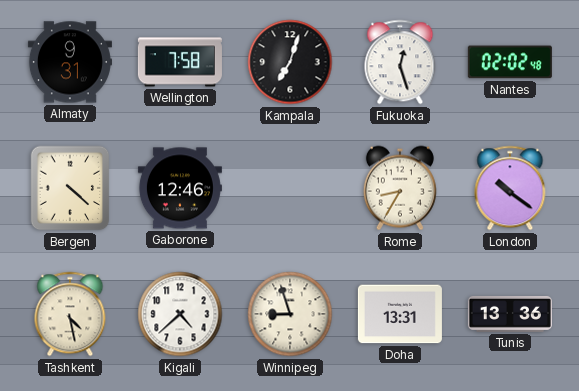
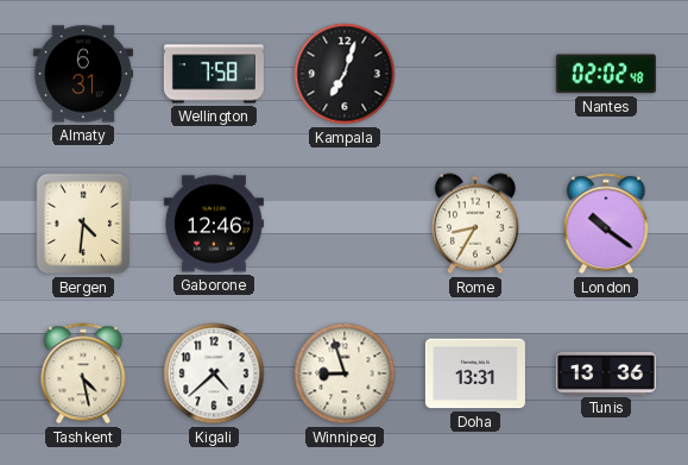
Almaty: 9:31 -> 6:31 (83, 74)
Fukuoka: 12:27 -> none (400, 62)
Bergen: 4:22 -> 4:31 (83, 224)
